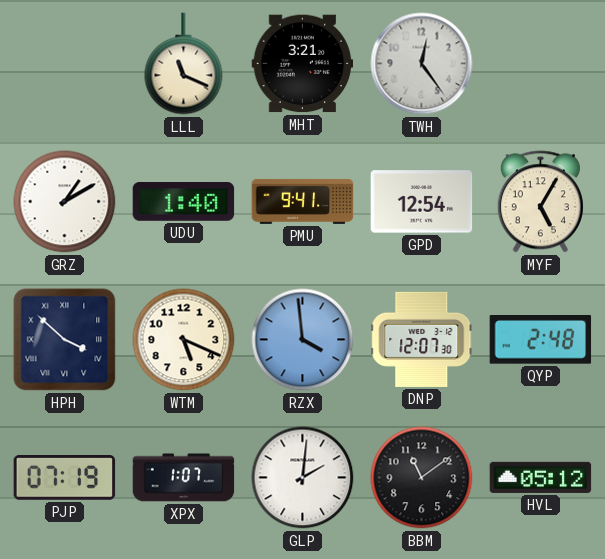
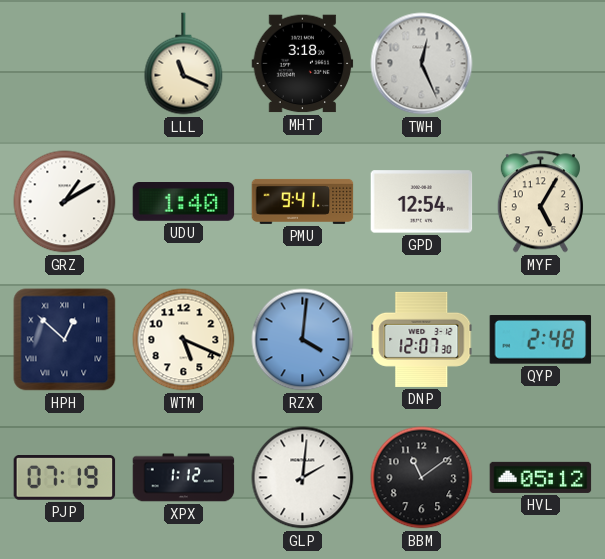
MHT: 3:21 -> 3:18 (303, 64)
TWH: 12:24 -> 12:26 (422, 64)
HPH: 3:52 -> 12:52 (65, 340)
RZX: 3:59 -> 4:01 (303, 340)
XPX: 1:07 -> 1:12 (184, 478)
